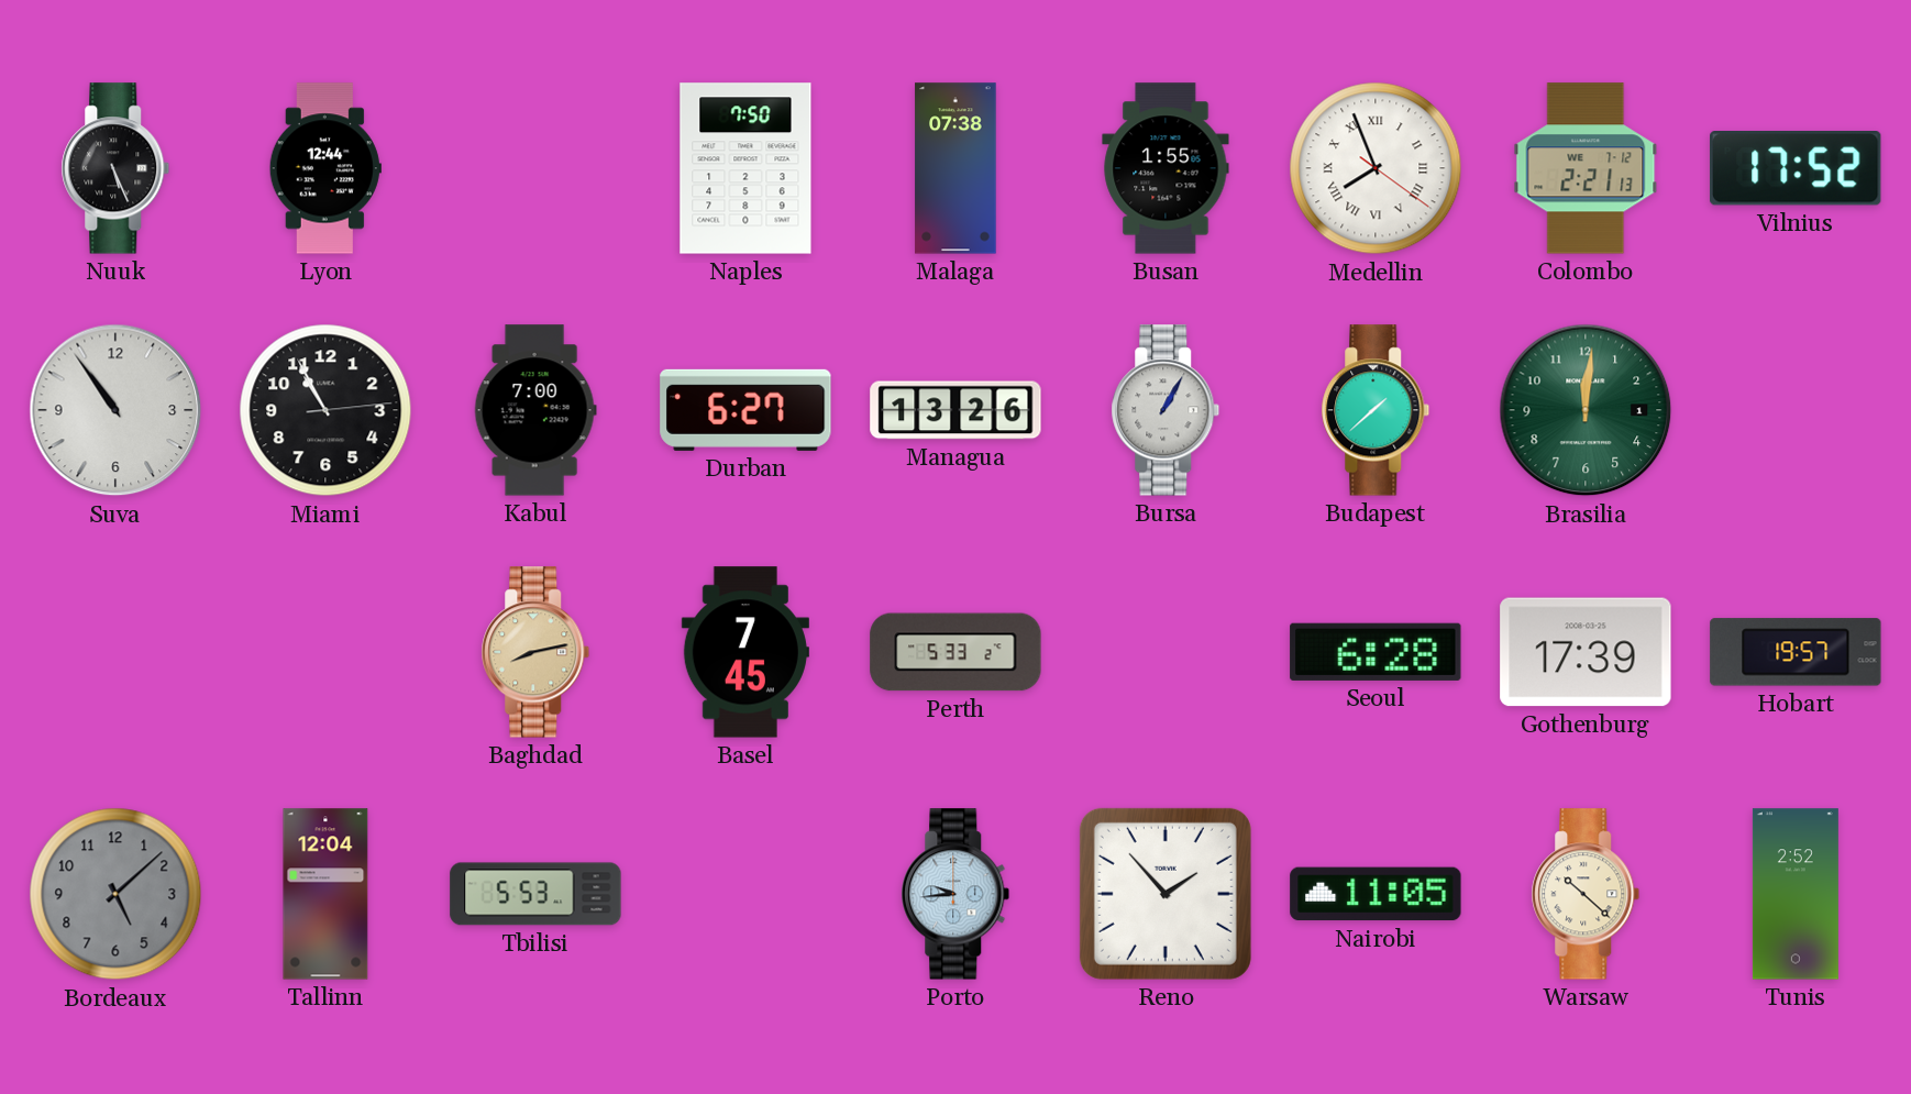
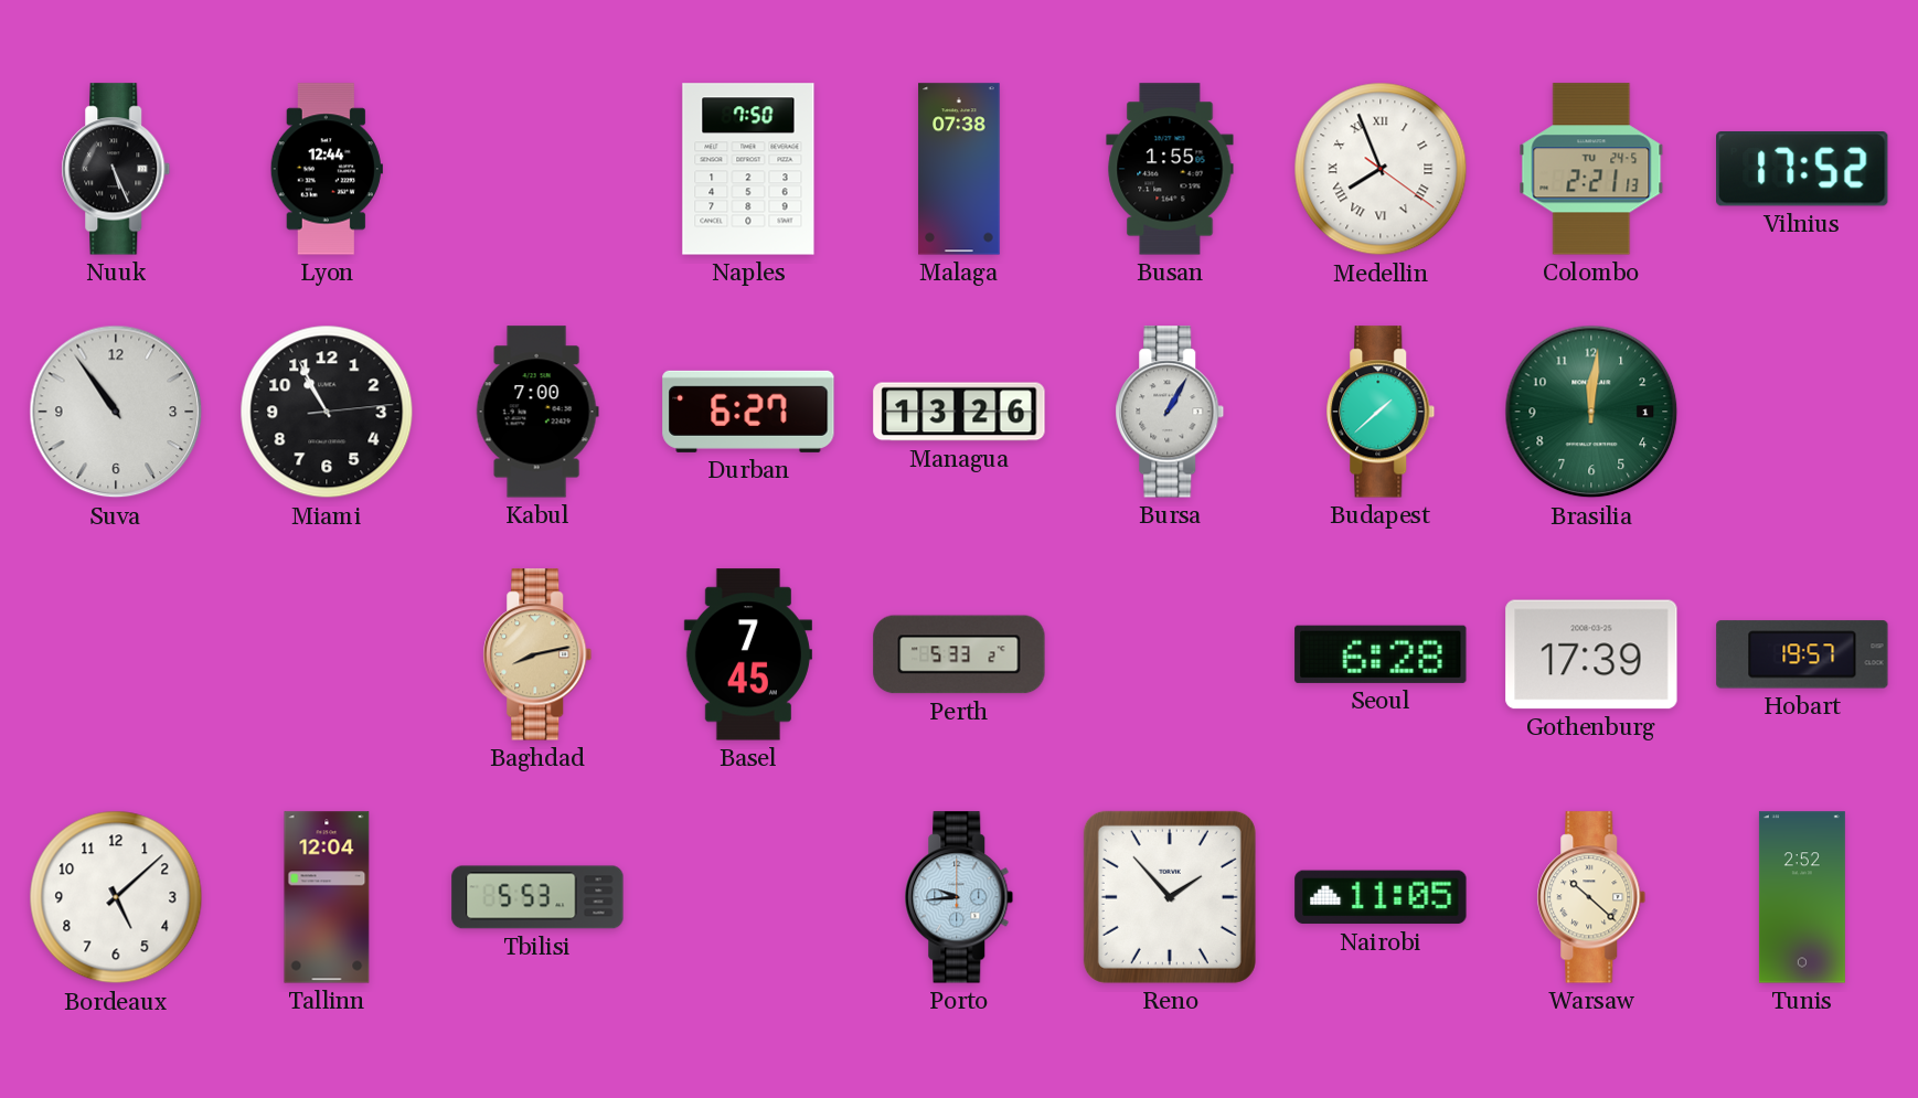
Colombo date: WE 7-12 -> TU 24-5 (1591, 169)
Bordeaux dial: grey -> white (116, 897)
